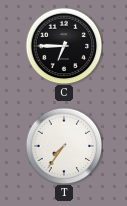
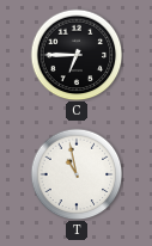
T: 7:36 -> 10:58 (77, 174)
